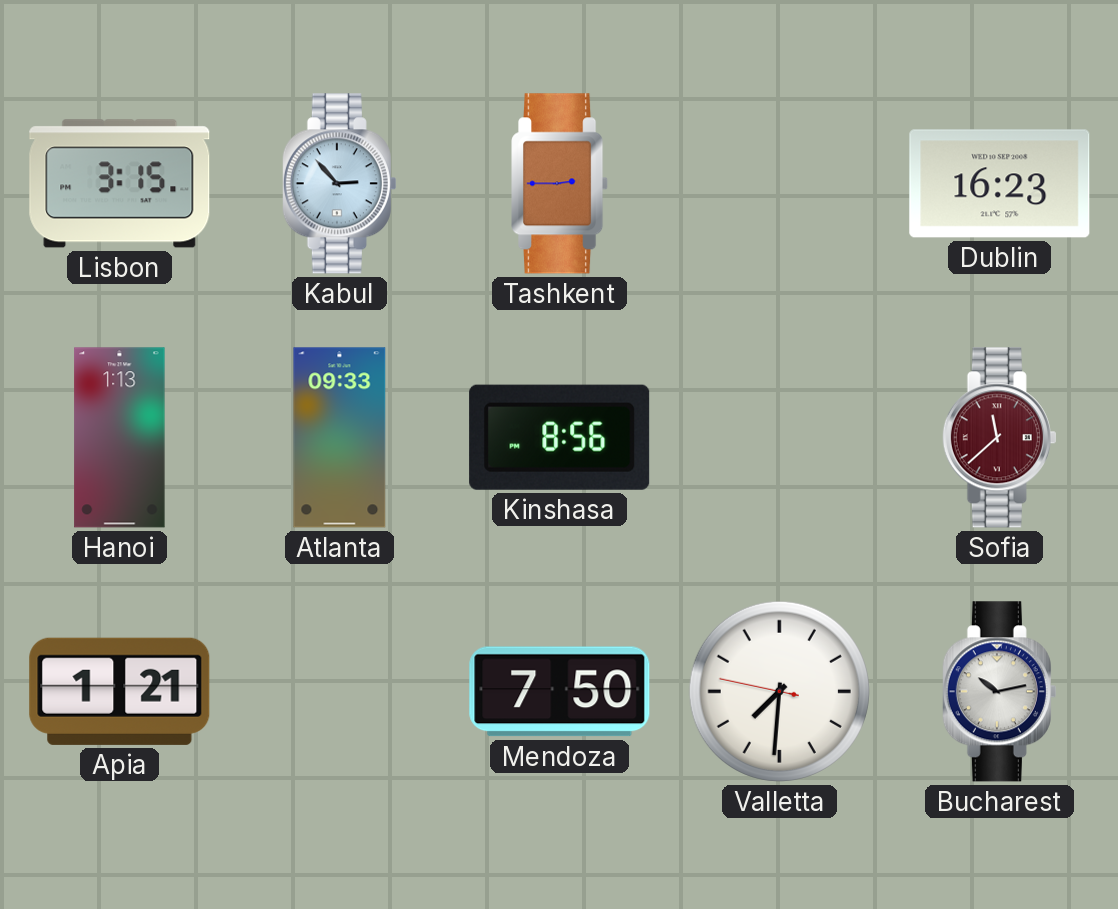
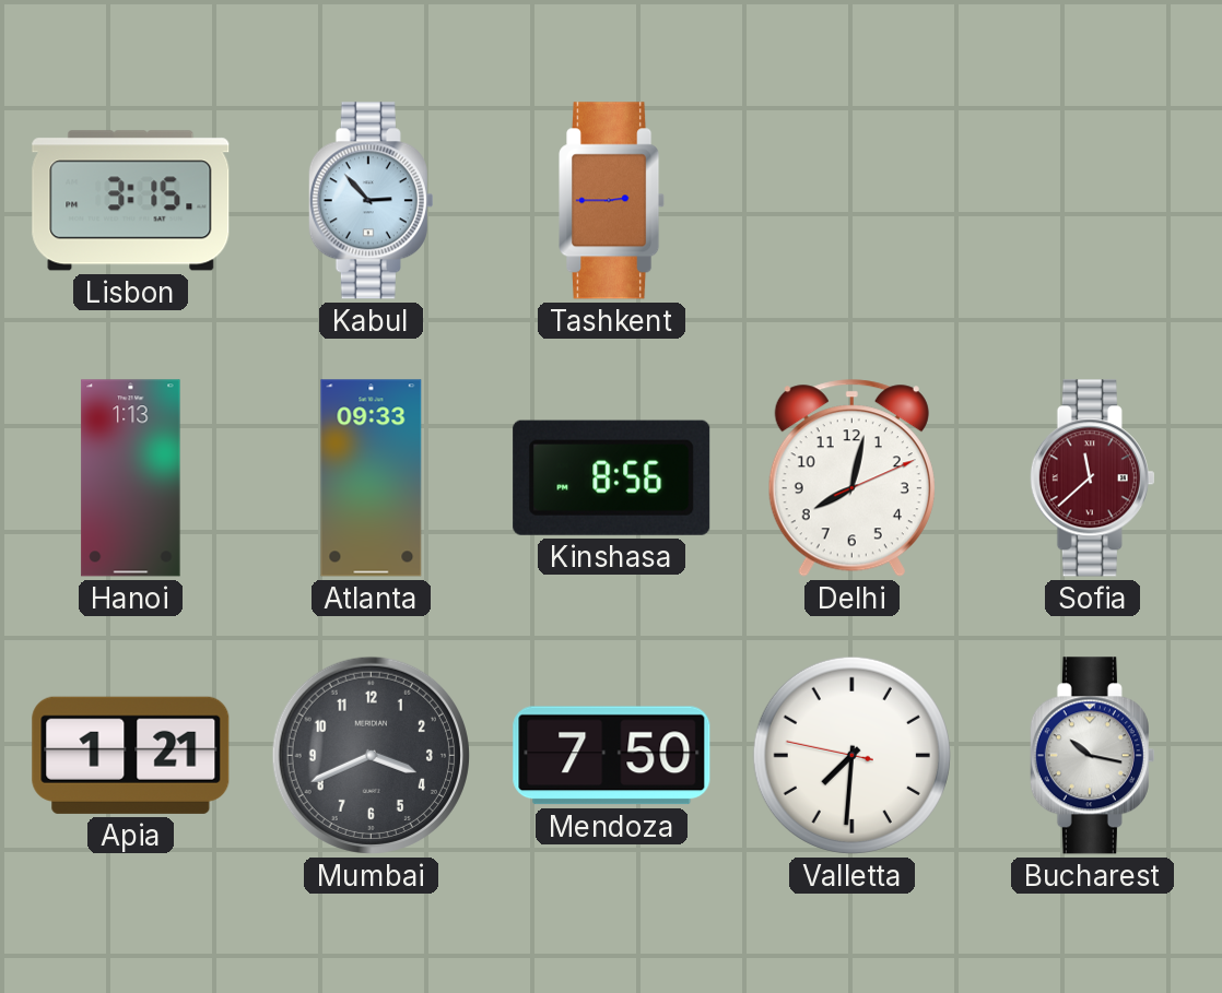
Dublin: 16:23 -> none (1000, 184)
Delhi: none -> 8:02 (851, 478)
Mumbai: none -> 3:41 (371, 755)
Bucharest: 10:13 -> 10:17 (1092, 756)
